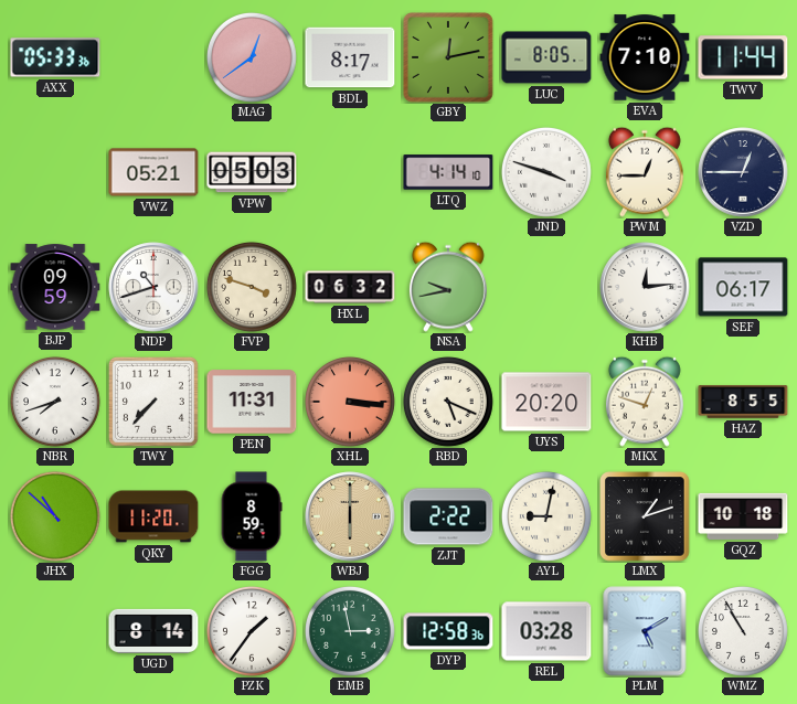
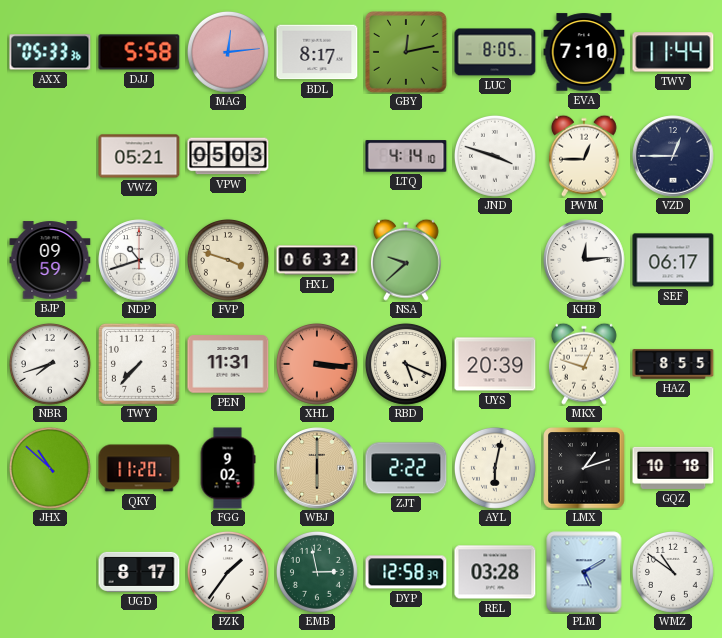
DJJ: none -> 5:58 (139, 52)
MAG: 12:39 -> 12:14 (228, 52)
NSA: 9:43 -> 9:38 (406, 260)
UYS: 20:20 -> 20:39 (495, 364)
FGG: 8:59 -> 9:02 (228, 468)
AYL: 9:02 -> 6:02 (495, 468)
UGD: 8:14 -> 8:17 (139, 572)
DYP: 12:58:36 -> 12:58:39 (406, 572)
WMZ: 10:55 -> 10:51 (673, 572)
